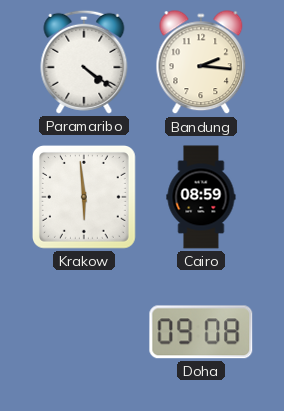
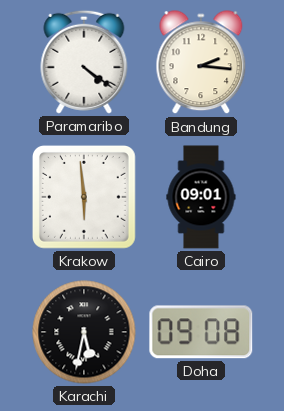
Cairo: 08:59 -> 09:01 (201, 197)
Karachi: none -> 5:32 (84, 332)
